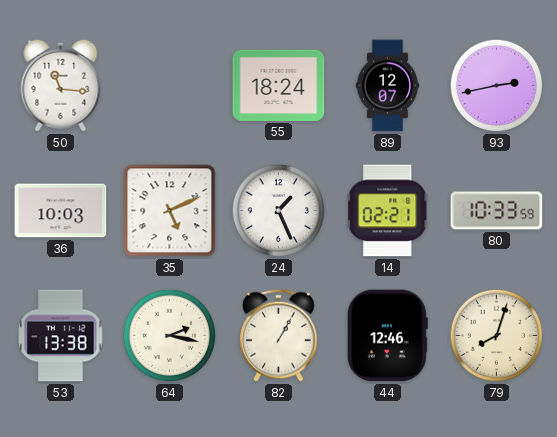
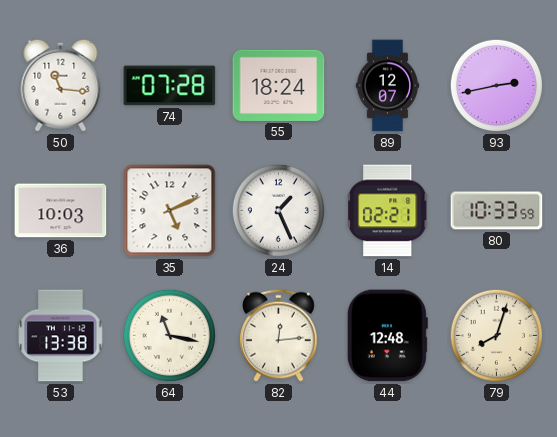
74: none -> 07:28 (170, 86)
64: 2:17 -> 11:17 (170, 336)
82: 1:05 -> 12:14 (279, 335)
44: 12:46 -> 12:48 (387, 336)
